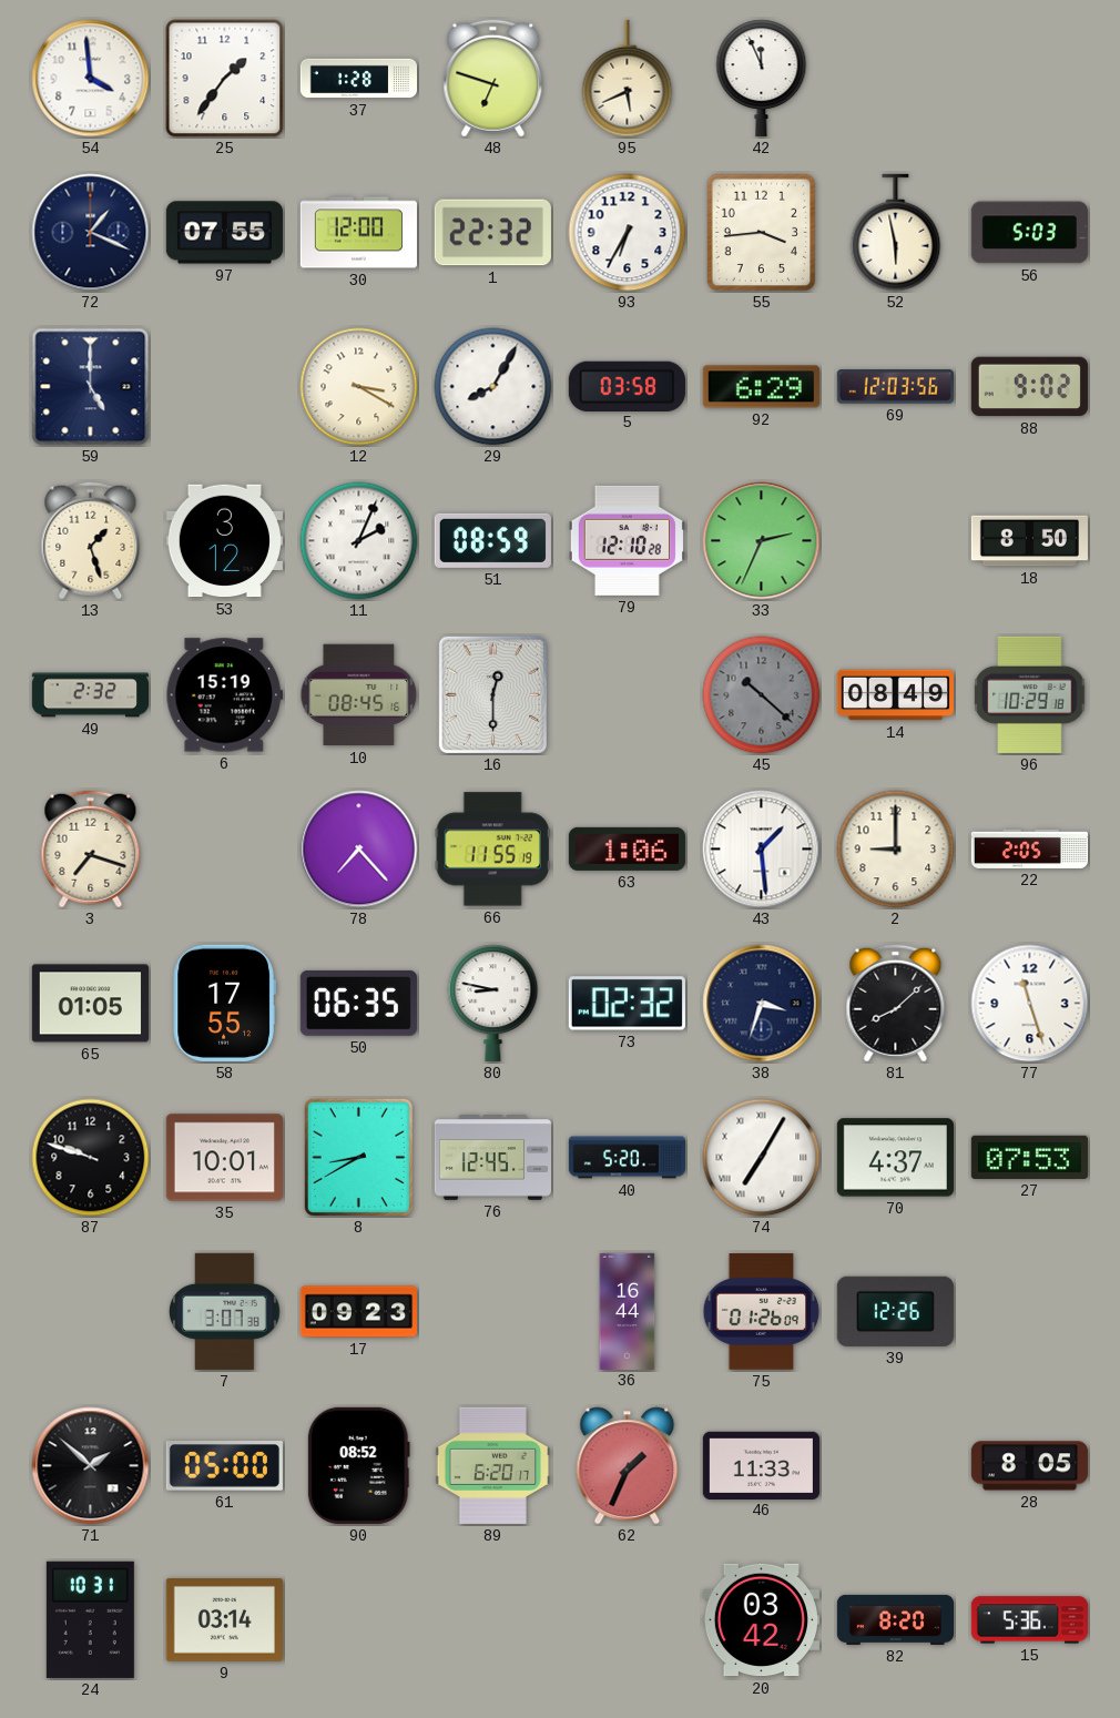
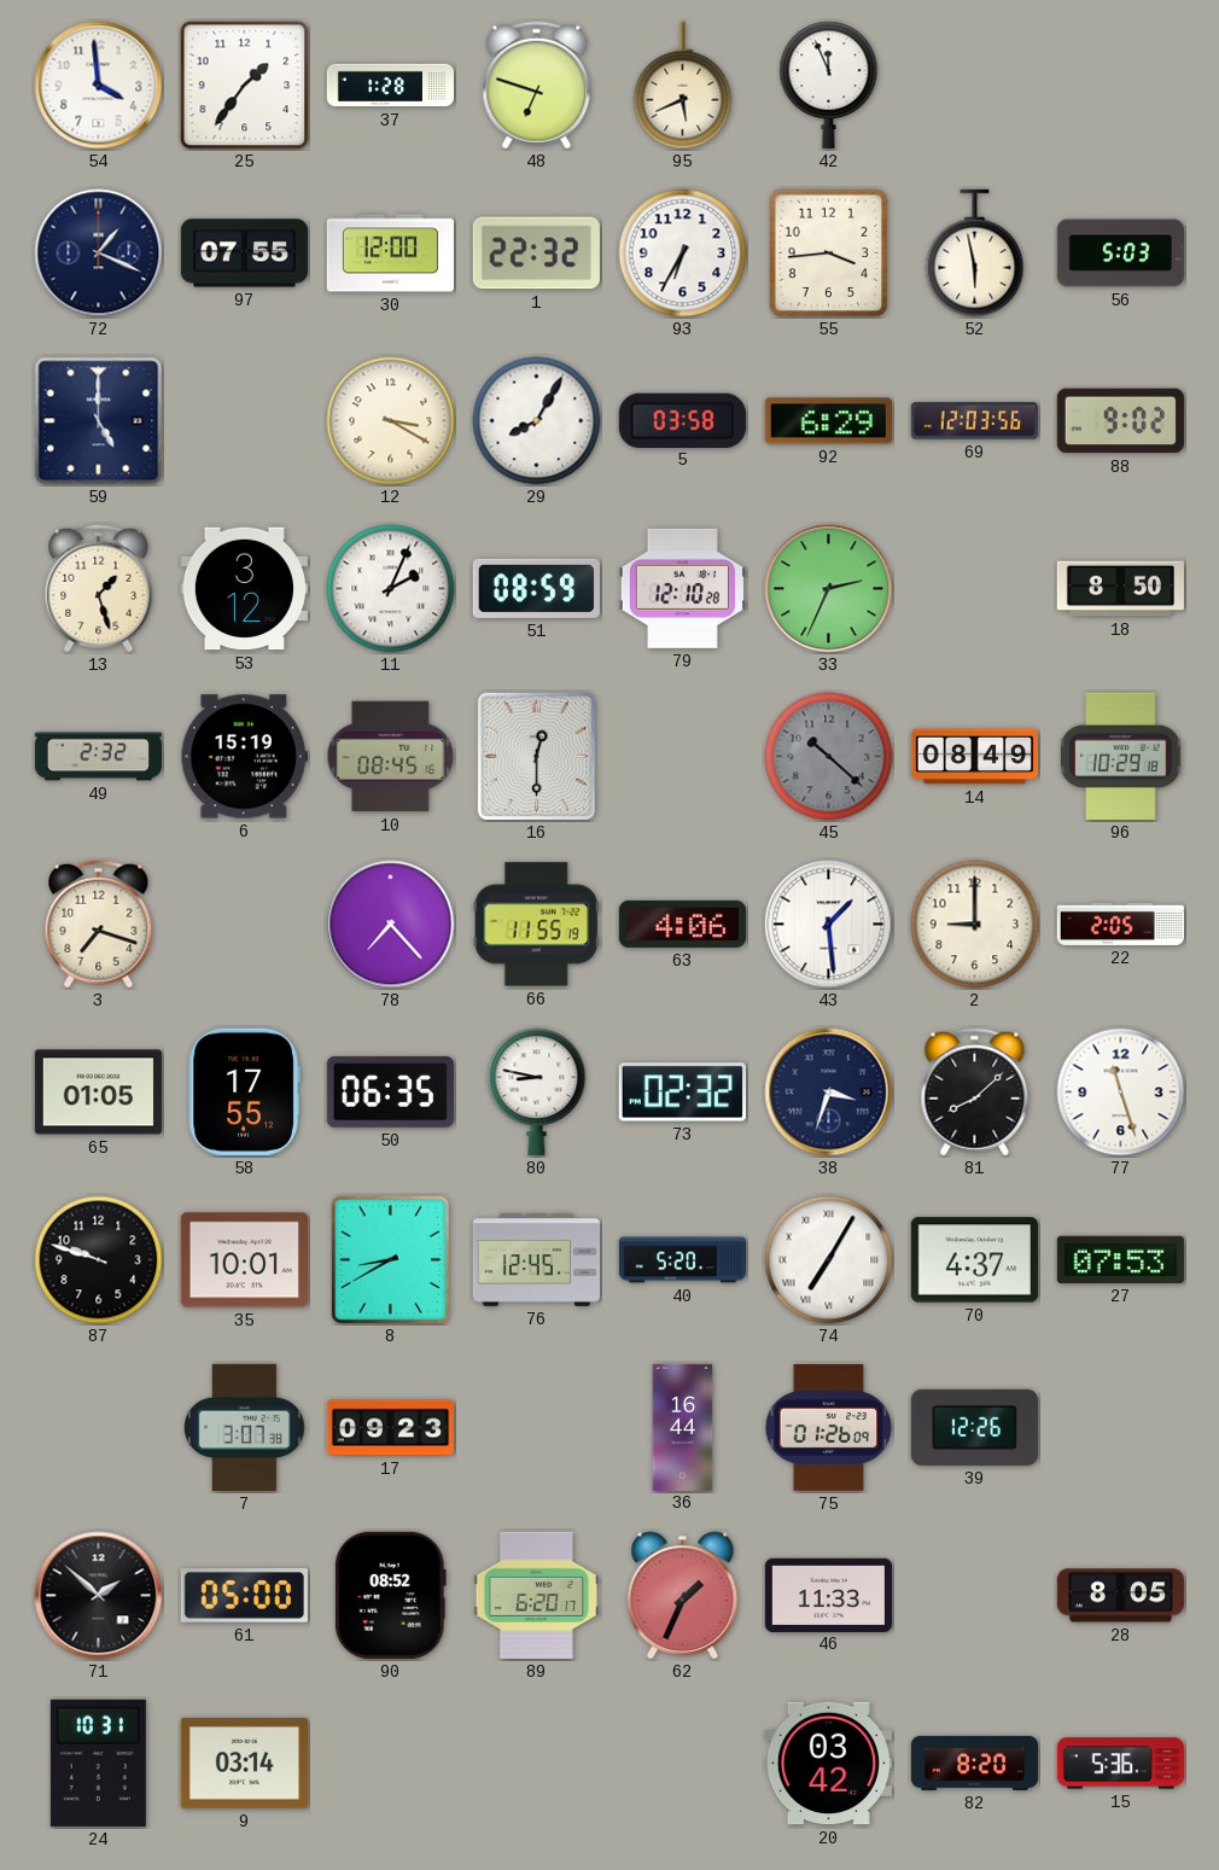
63: 1:06 -> 4:06 (682, 924)
